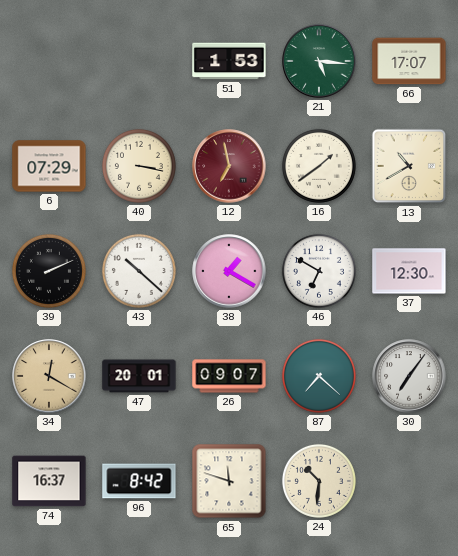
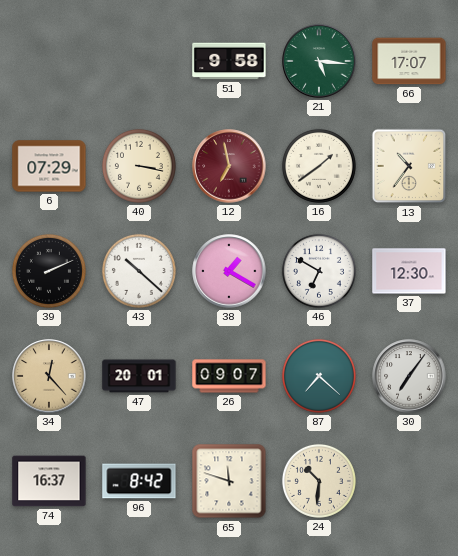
51: 1:53 -> 9:58 (229, 61)
13: 10:40 -> 10:36 (409, 166)
34: 12:20 -> 12:23 (49, 376)
